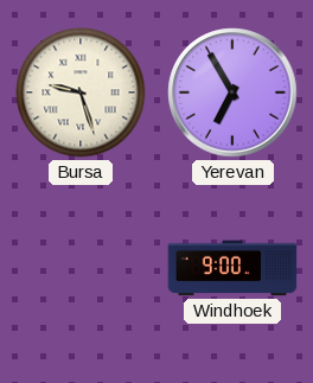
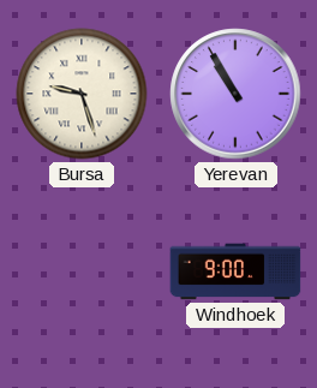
Yerevan: 6:55 -> 10:55 (235, 94)
